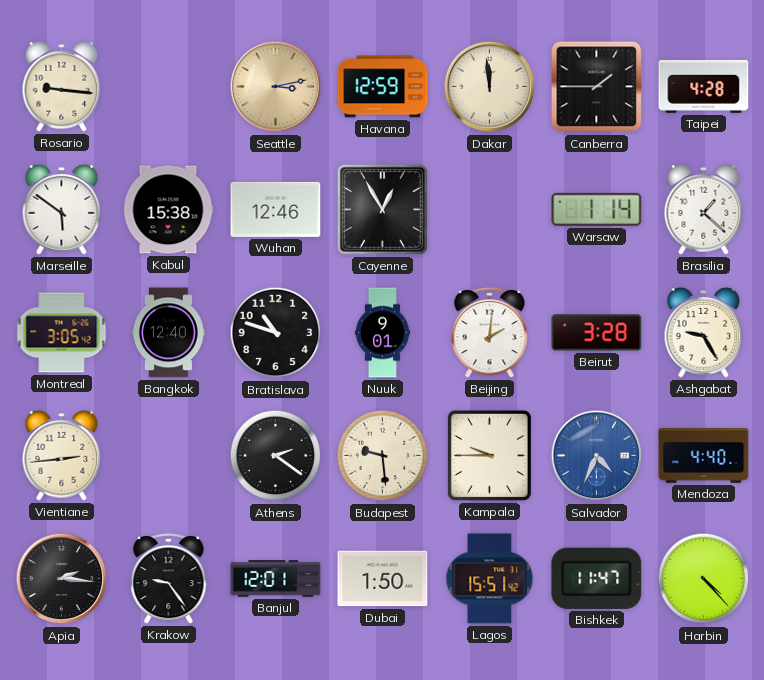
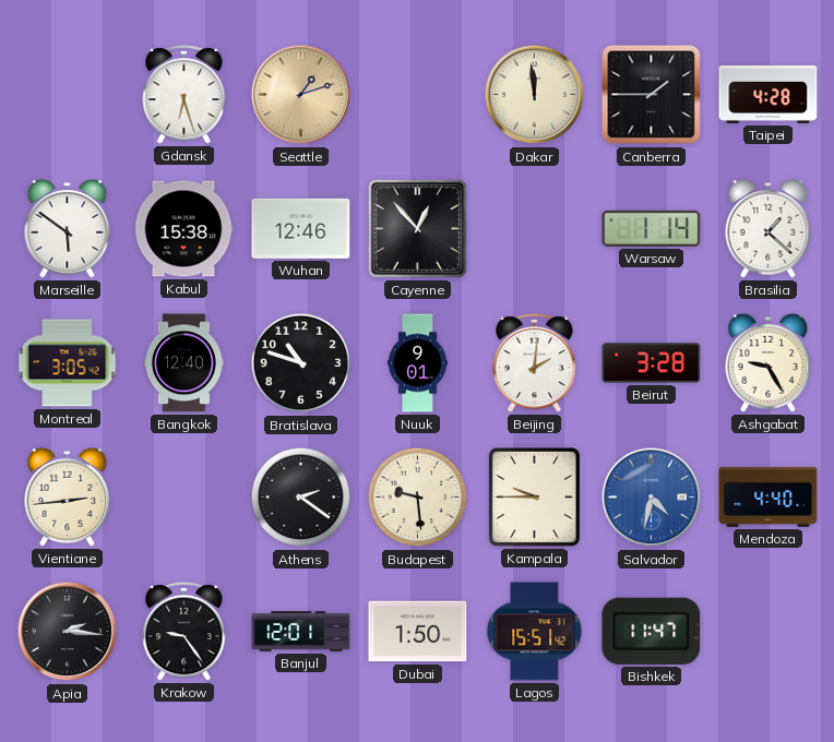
Rosario: 9:16 -> none (62, 87)
Gdansk: none -> 6:27 (184, 95)
Seattle: 3:13 -> 1:12 (301, 95)
Havana: 12:59 -> none (383, 87)
Cayenne: 12:55 -> 12:53 (417, 228)
Salvador: 4:34 -> 4:32 (652, 498)
Harbin: 4:23 -> none (704, 579)
